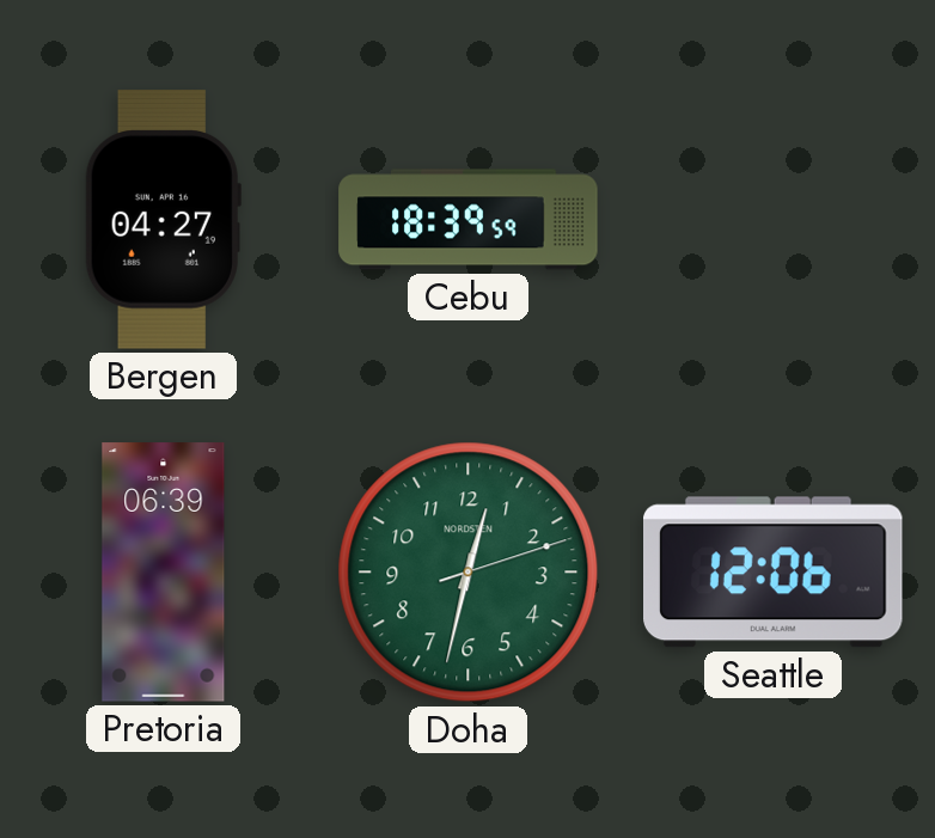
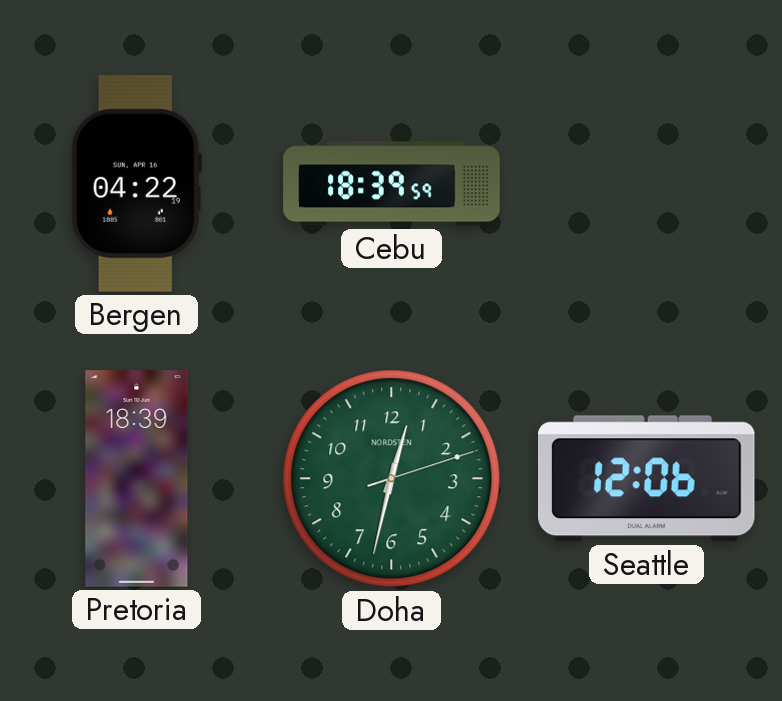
Bergen: 04:27 -> 04:22 (136, 184)
Pretoria: 06:39 -> 18:39 (137, 479)
